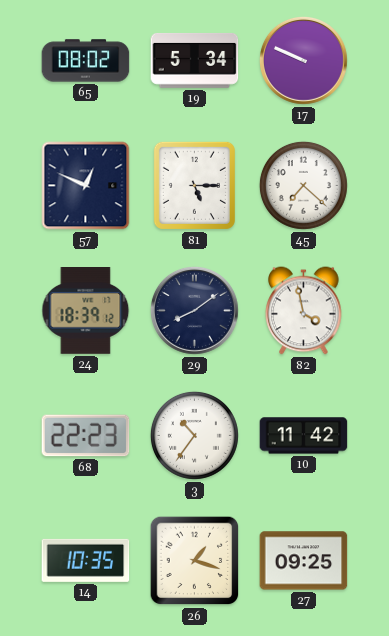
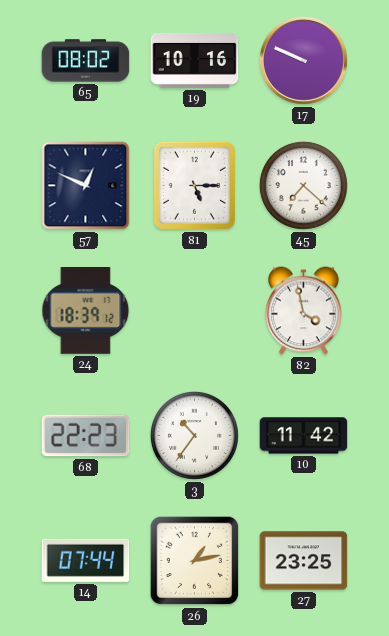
19: 5:34 -> 10:16 (195, 60)
29: 8:09 -> none (194, 310)
14: 10:35 -> 07:44 (86, 560)
26: 1:18 -> 1:13 (195, 561)
27: 09:25 -> 23:25 (304, 561)
